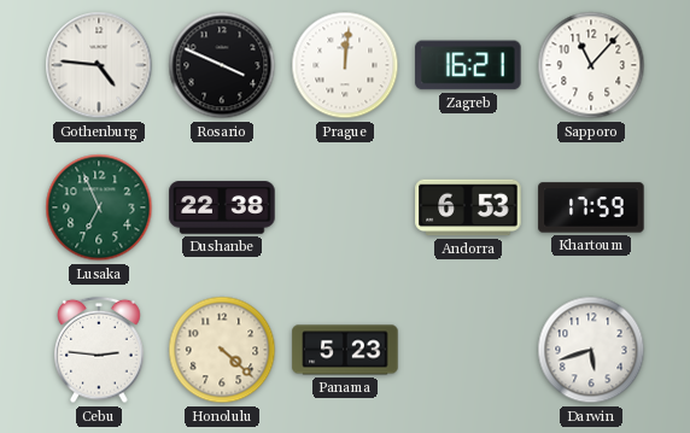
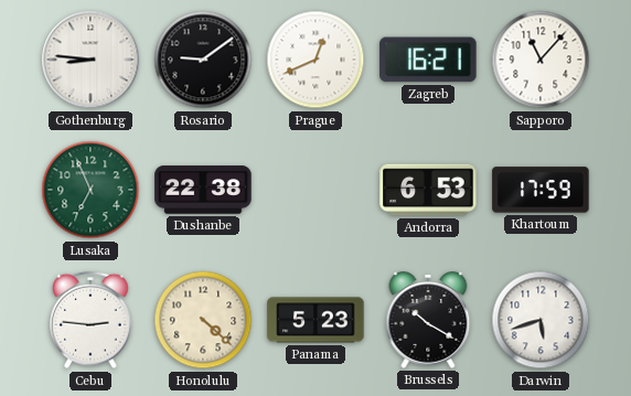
Gothenburg: 4:46 -> 8:46 (90, 60)
Rosario: 3:49 -> 9:09 (203, 60)
Prague: 12:01 -> 12:41 (315, 60)
Brussels: none -> 10:20 (428, 320)
